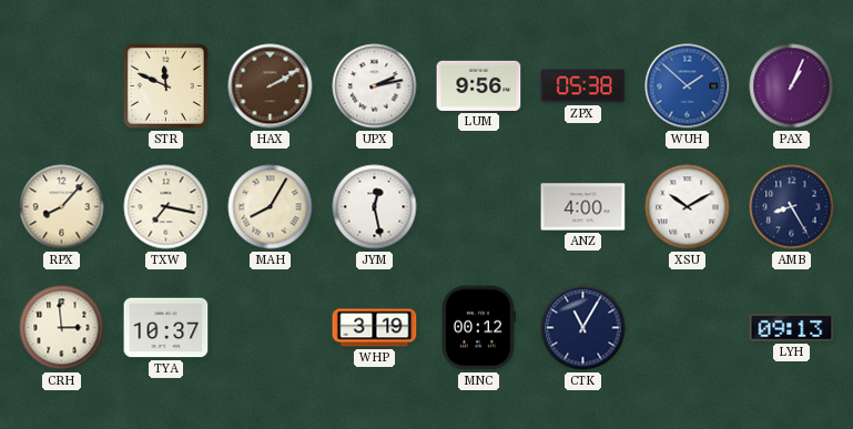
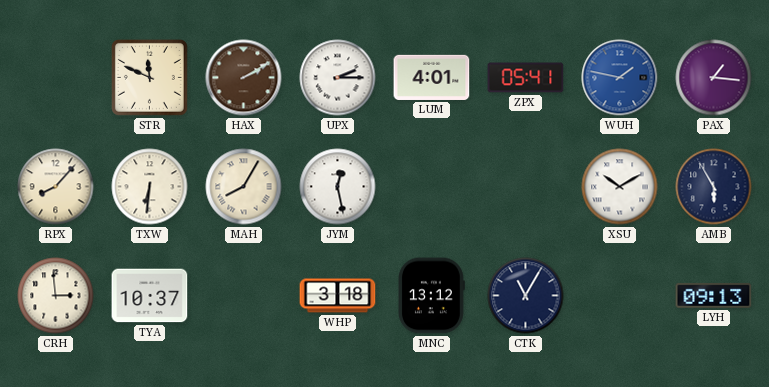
UPX: 2:13 -> 2:15 (338, 78)
LUM: 9:56 -> 4:01 (432, 77)
ZPX: 05:38 -> 05:41 (526, 78)
WUH: 1:52 -> 1:47 (620, 78)
PAX: 1:04 -> 1:16 (714, 78)
TXW: 7:17 -> 6:31 (150, 187)
ANZ: 4:00 -> none (583, 207)
AMB: 8:25 -> 5:55 (714, 187)
WHP: 3:19 -> 3:18 (338, 296)
MNC: 00:12 -> 13:12 (431, 296)
